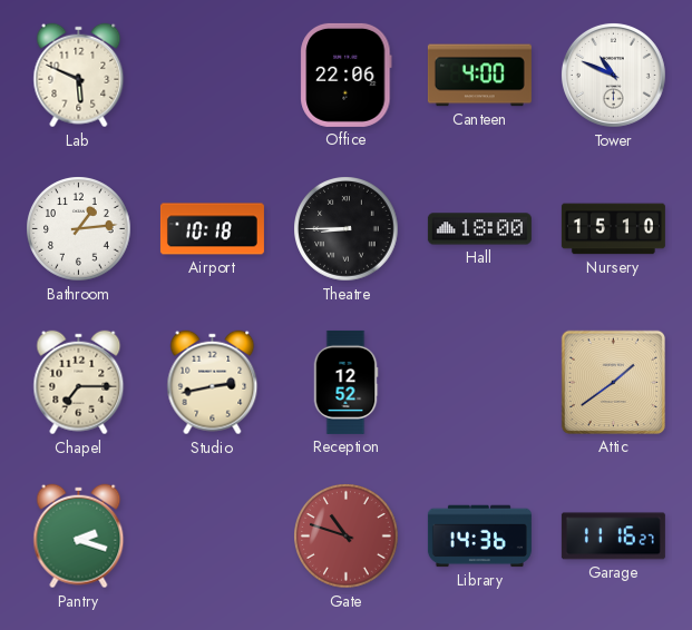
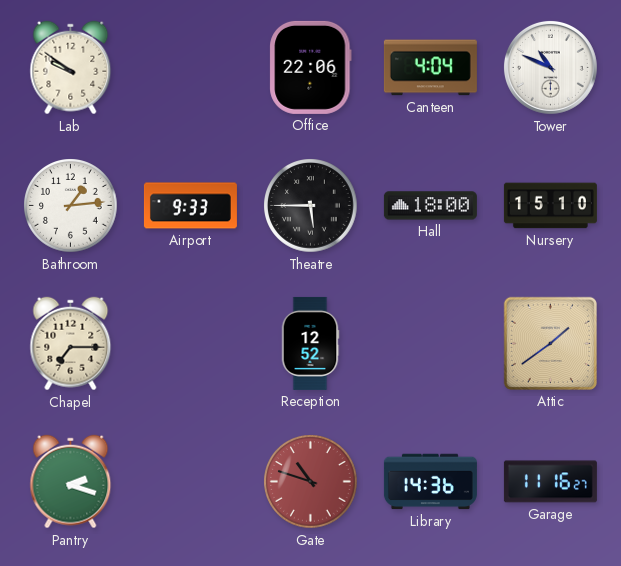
Lab: 5:49 -> 9:51 (71, 68)
Canteen: 4:00 -> 4:04 (430, 68)
Airport: 10:18 -> 9:33 (190, 206)
Theatre: 8:45 -> 5:45 (311, 206)
Studio: 2:43 -> none (213, 383)
